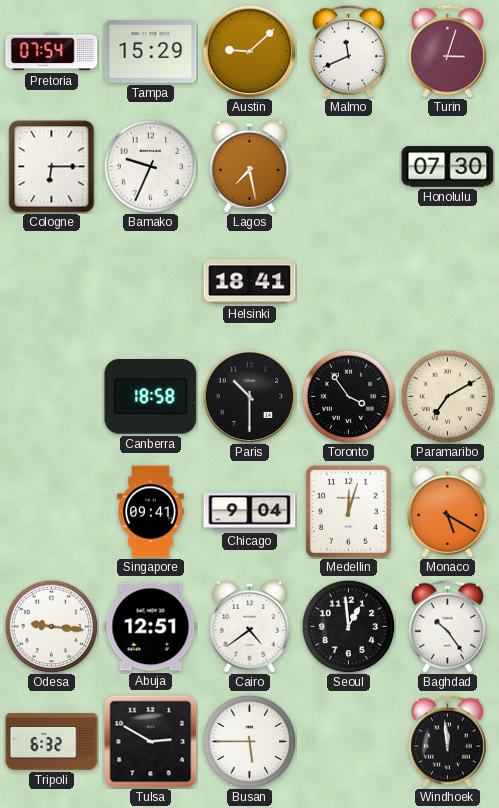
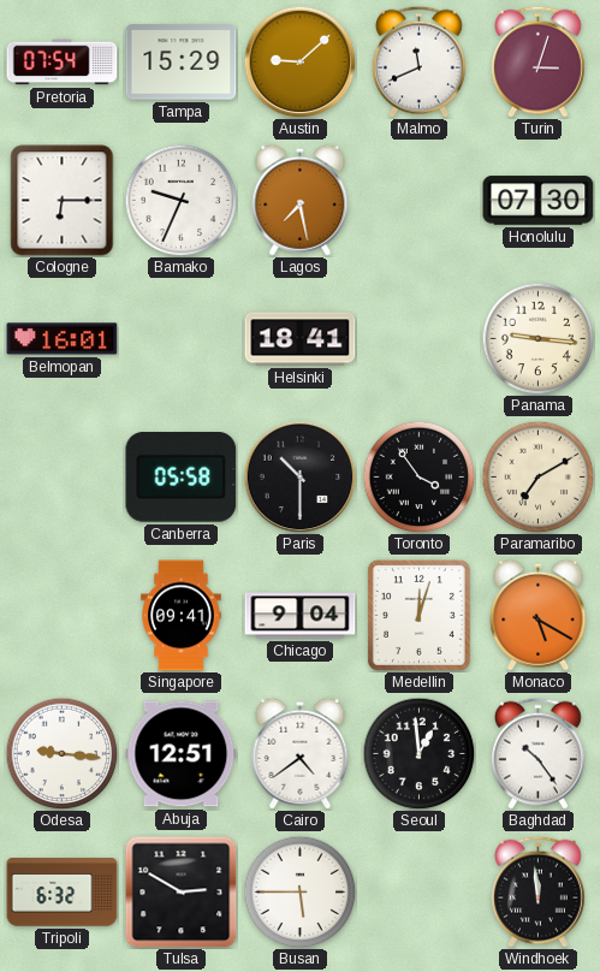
Belmopan: none -> 16:01 (63, 339)
Panama: none -> 9:16 (537, 338)
Canberra: 18:58 -> 05:58 (182, 478)
